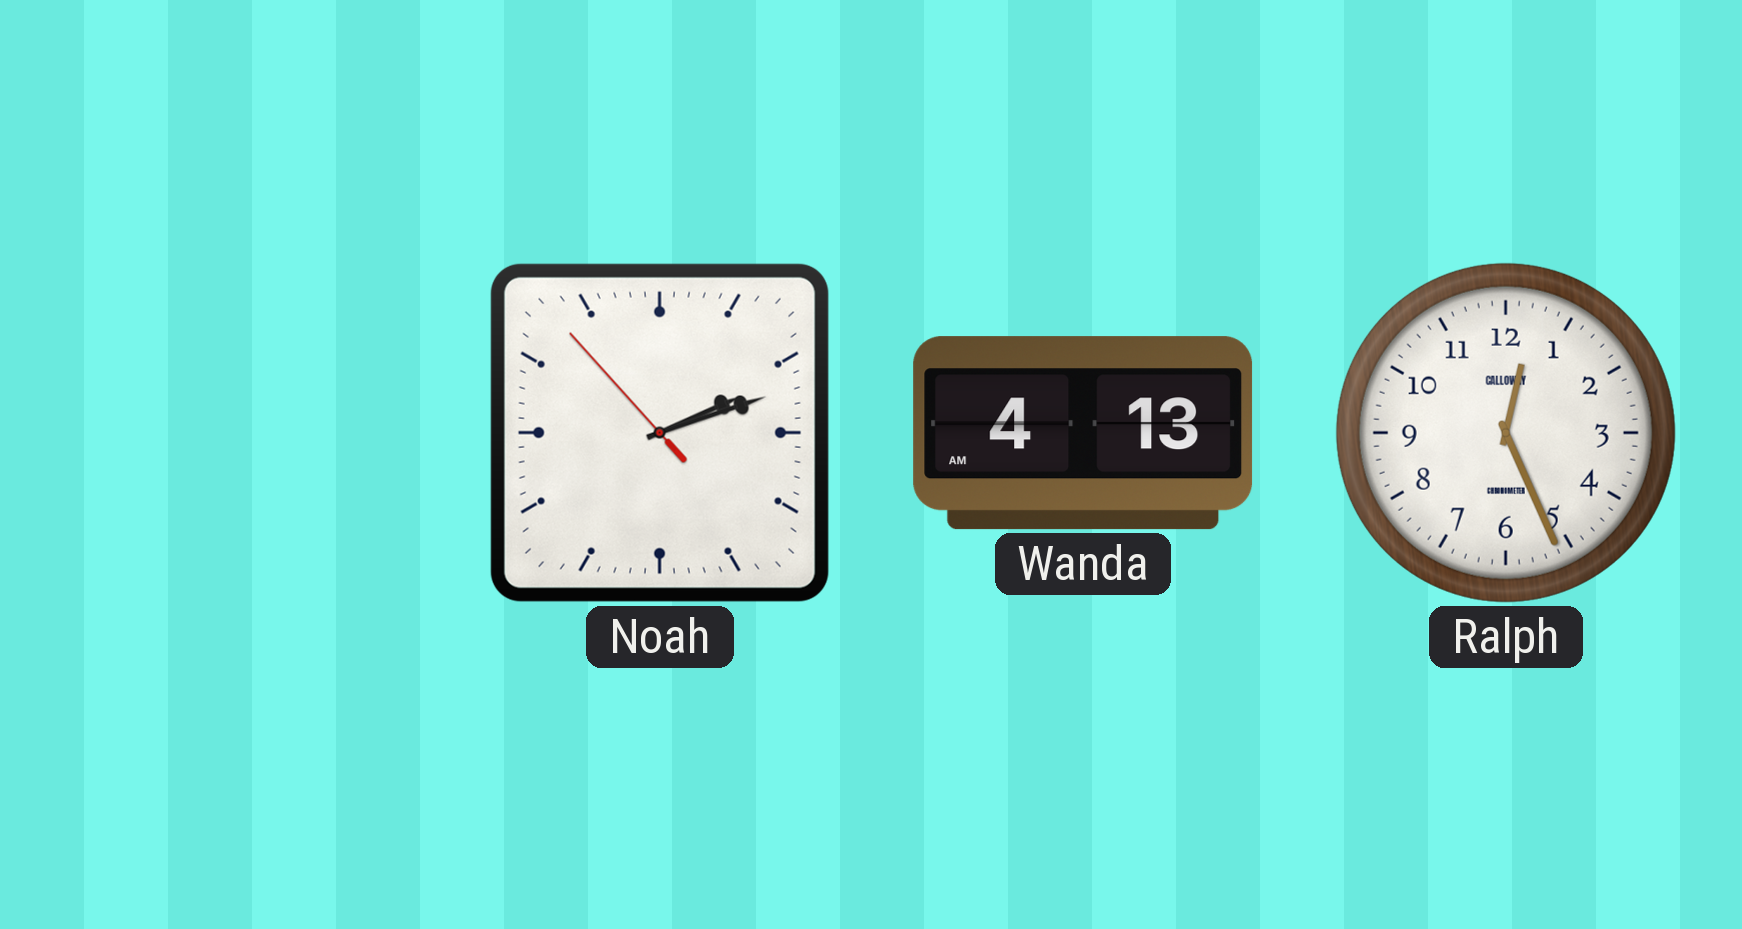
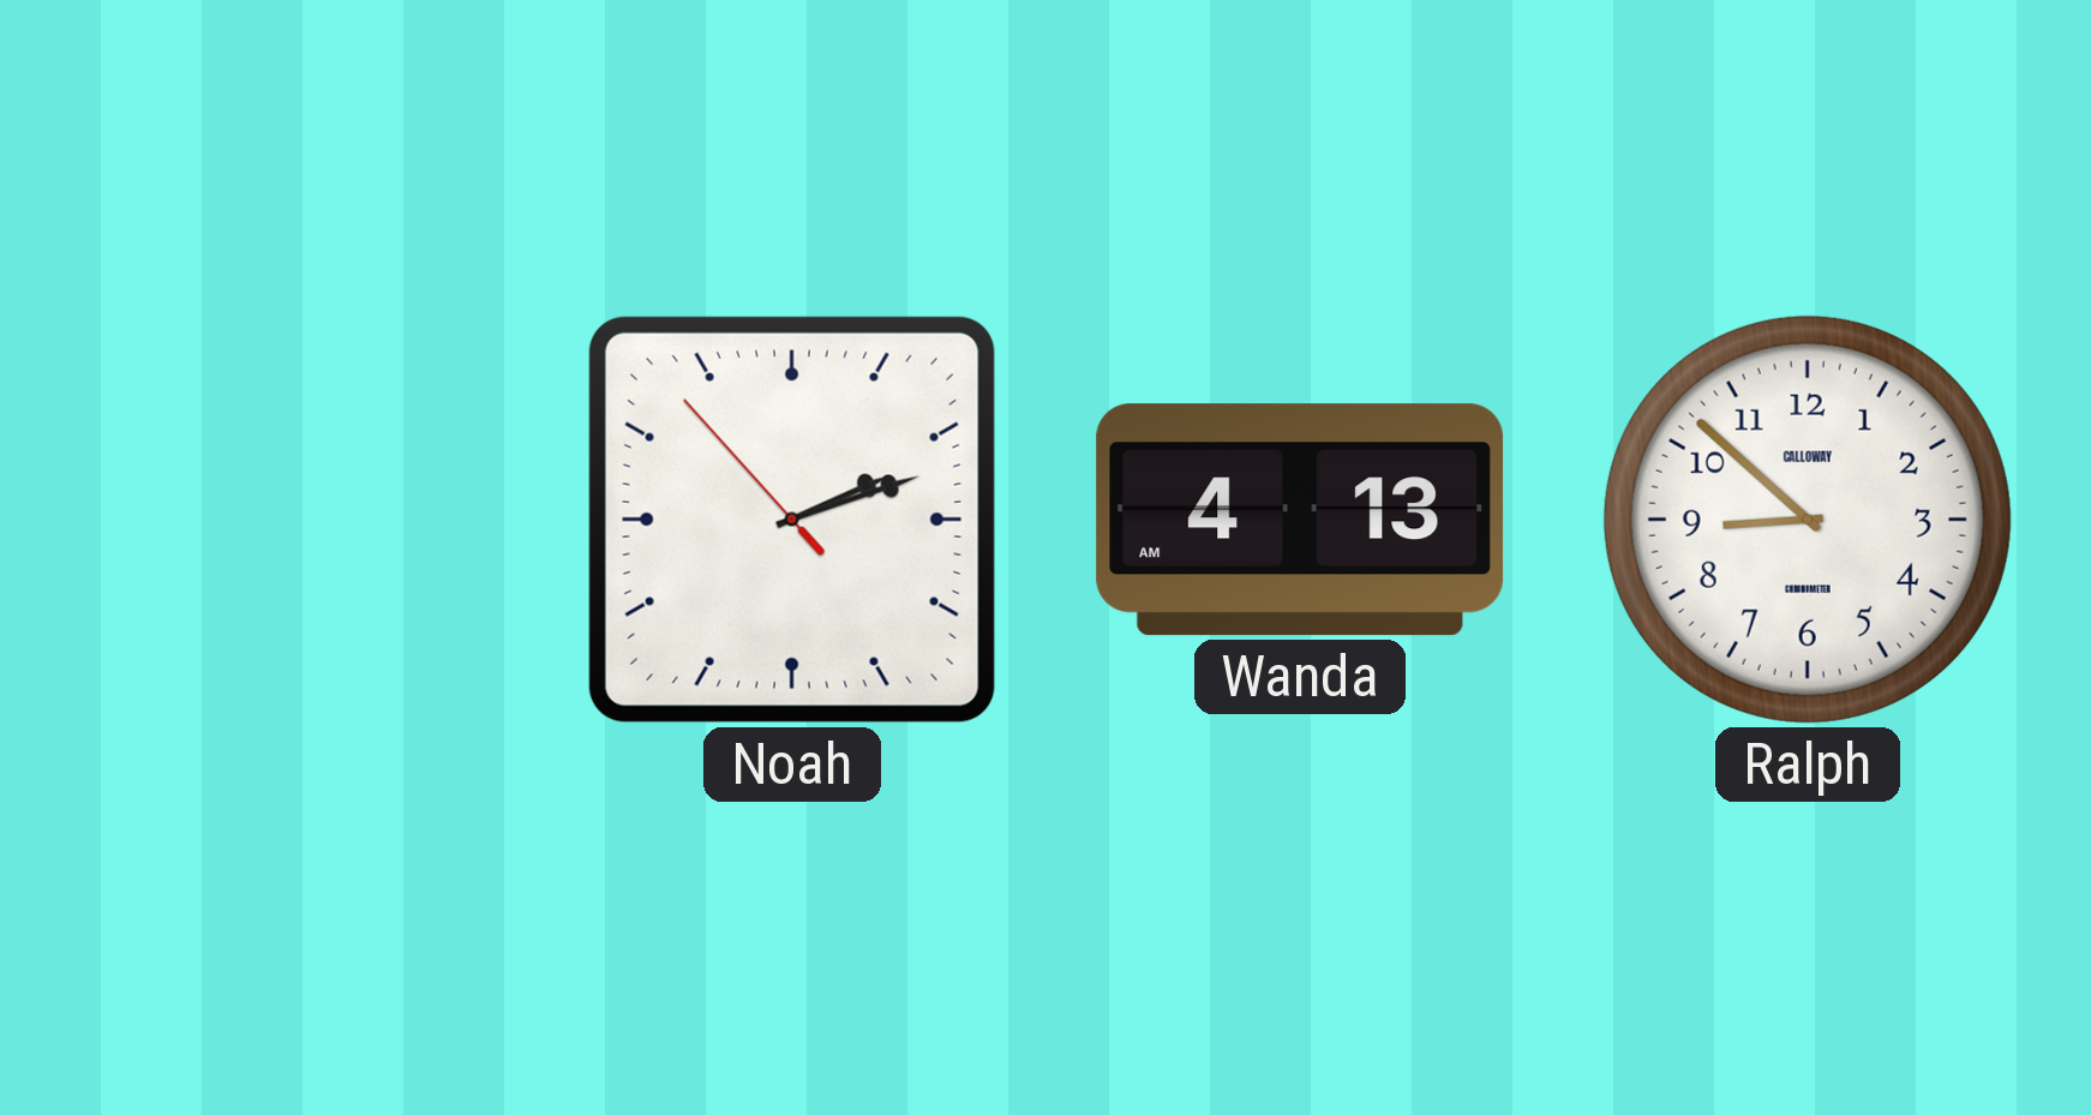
Ralph: 12:26 -> 8:52 (1808, 520)
